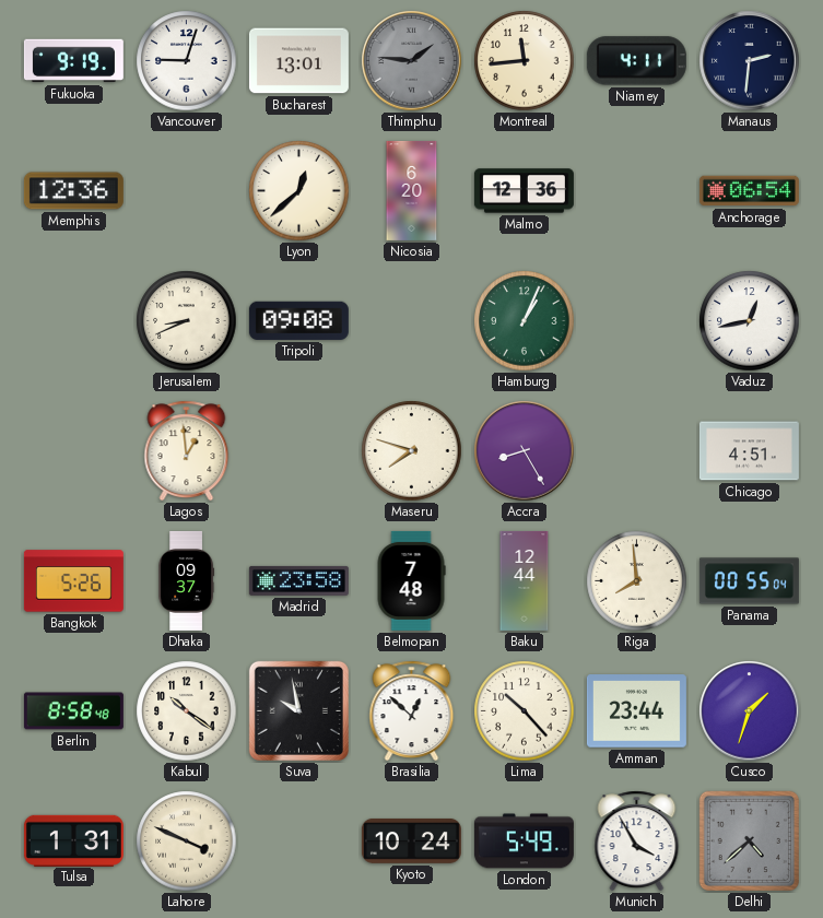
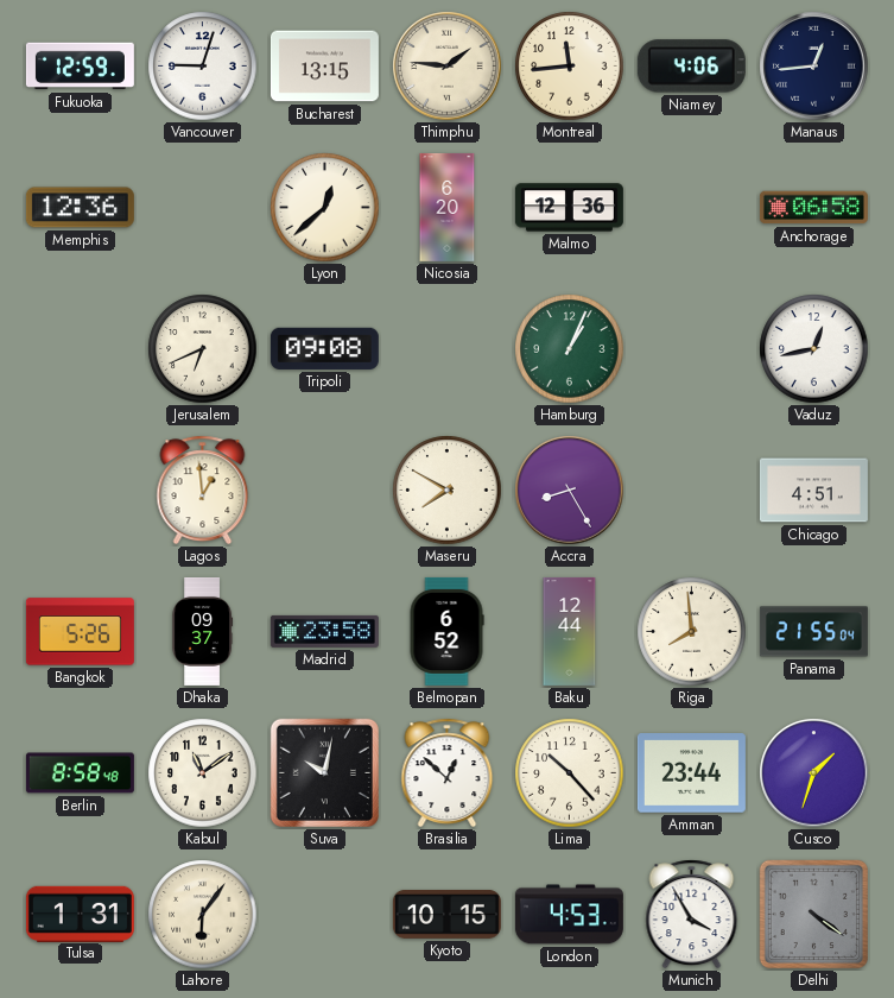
Fukuoka: 9:19 -> 12:59 (80, 67)
Bucharest: 13:01 -> 13:15 (324, 67)
Thimphu dial: grey -> cream (448, 67)
Niamey: 4:11 -> 4:06 (691, 67)
Manaus: 2:31 -> 12:44 (814, 67)
Anchorage: 06:54 -> 06:58 (813, 208)
Jerusalem: 8:41 -> 6:41 (203, 349)
Maseru: 7:48 -> 7:50 (448, 491)
Belmopan: 7:48 -> 6:52 (446, 631)
Panama: 00:55 -> 21:55 (813, 632)
Kabul: 10:21 -> 11:09 (203, 773)
Suva: 9:58 -> 10:02 (324, 772)
Lahore: 3:49 -> 6:06 (203, 915)
Kyoto: 10:24 -> 10:15 (446, 914)
London: 5:49 -> 4:53 (569, 915)
Delhi: 4:38 -> 4:21 (813, 914)
